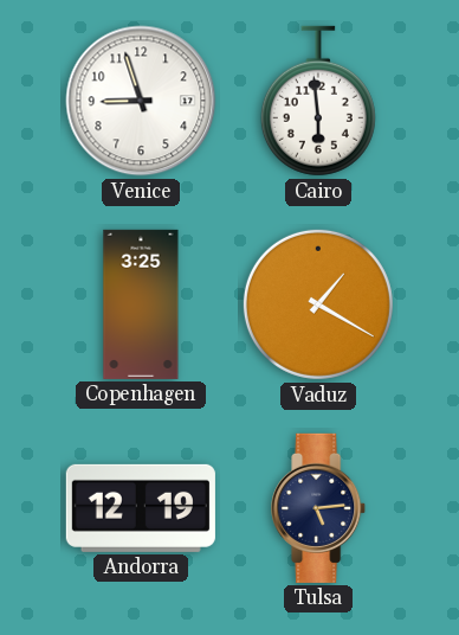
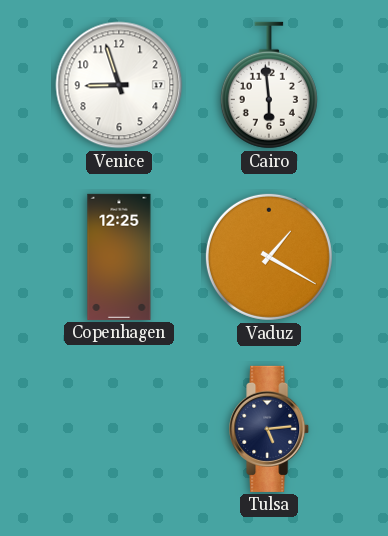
Copenhagen: 3:25 -> 12:25 (119, 257)
Andorra: 12:19 -> none (141, 508)
